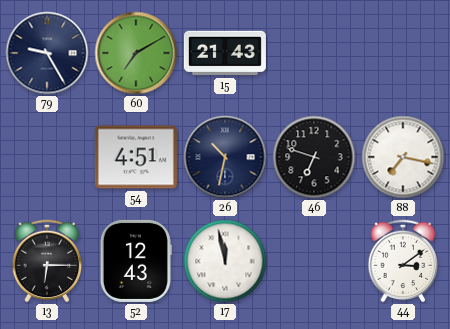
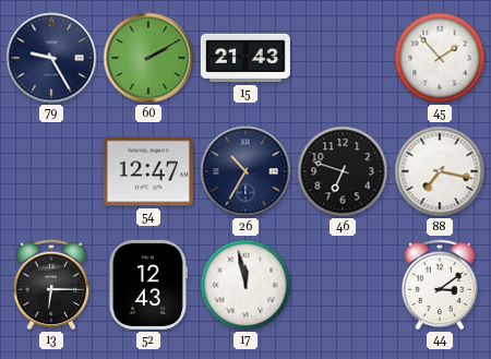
60: 7:10 -> 2:10 (148, 58)
45: none -> 1:53 (440, 58)
54: 4:51 -> 12:47 (148, 171)
26: 10:32 -> 10:35 (245, 171)
